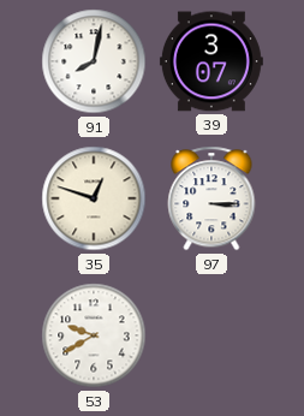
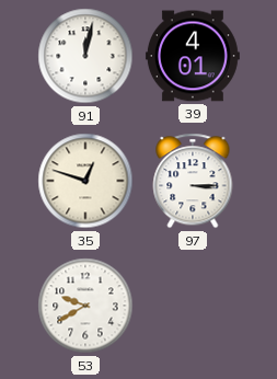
91: 8:02 -> 12:02 (85, 56)
39: 3:07 -> 4:01 (193, 56)
